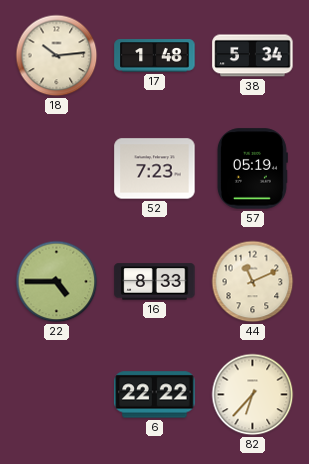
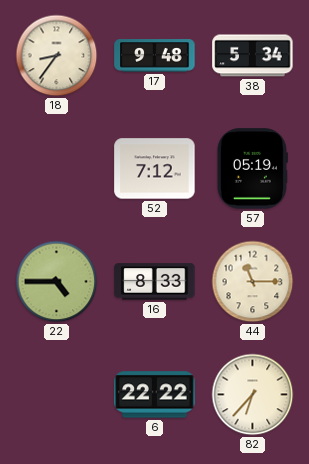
18: 10:14 -> 8:36 (57, 56)
17: 1:48 -> 9:48 (155, 56)
52: 7:23 -> 7:12 (155, 169)
44: 11:11 -> 11:15 (253, 282)
